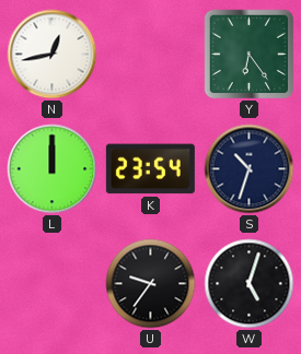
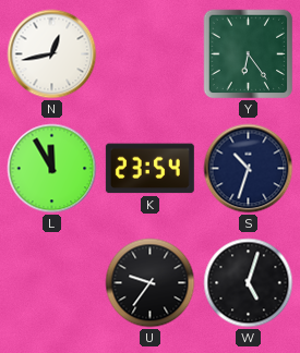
L: 12:00 -> 11:55 (52, 169)
